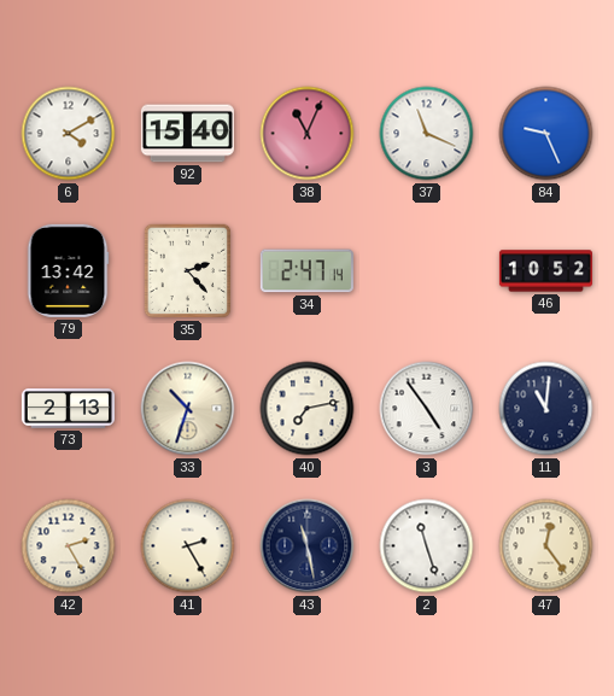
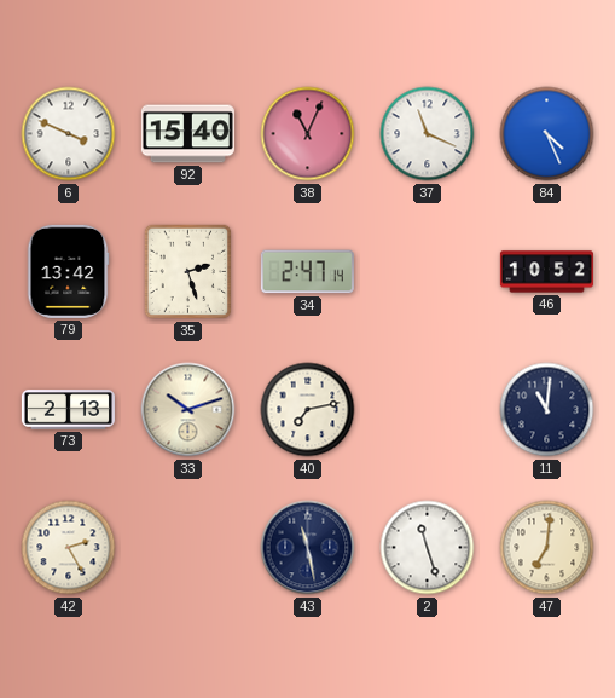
6: 4:10 -> 3:49 (69, 134)
84: 9:26 -> 4:26 (547, 134)
35: 2:23 -> 2:27 (188, 272)
33: 10:33 -> 10:12 (188, 410)
3: 4:54 -> none (427, 409)
41: 2:25 -> none (188, 546)
47: 12:24 -> 7:01 (547, 548)
